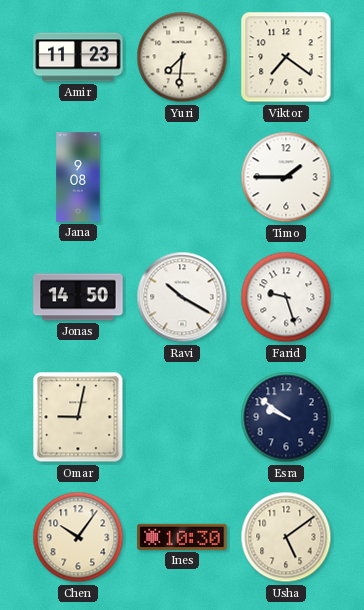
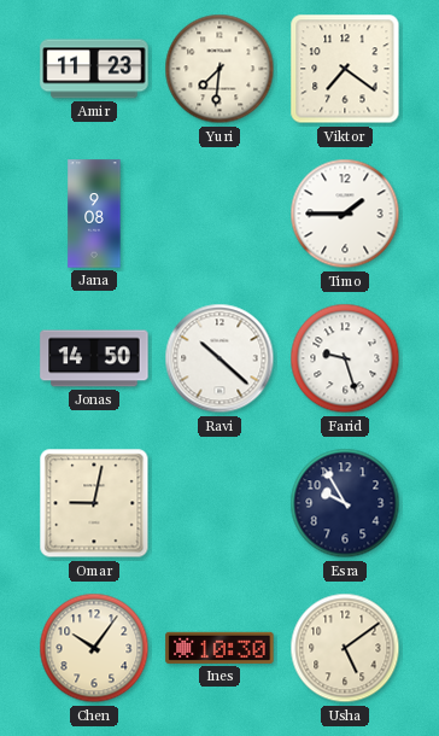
Ravi: 10:20 -> 10:22 (219, 358)
Esra: 9:51 -> 9:55 (345, 503)
